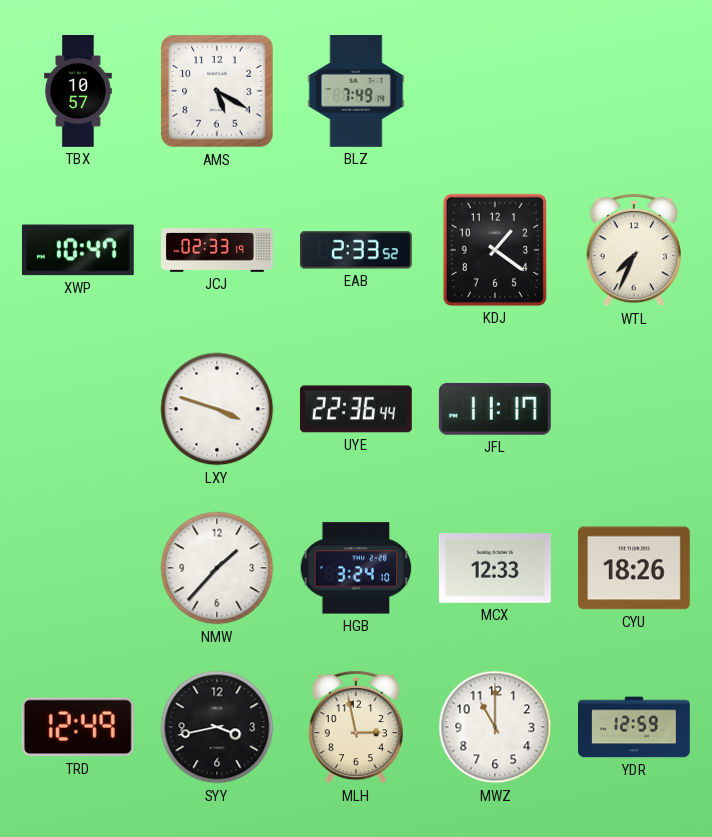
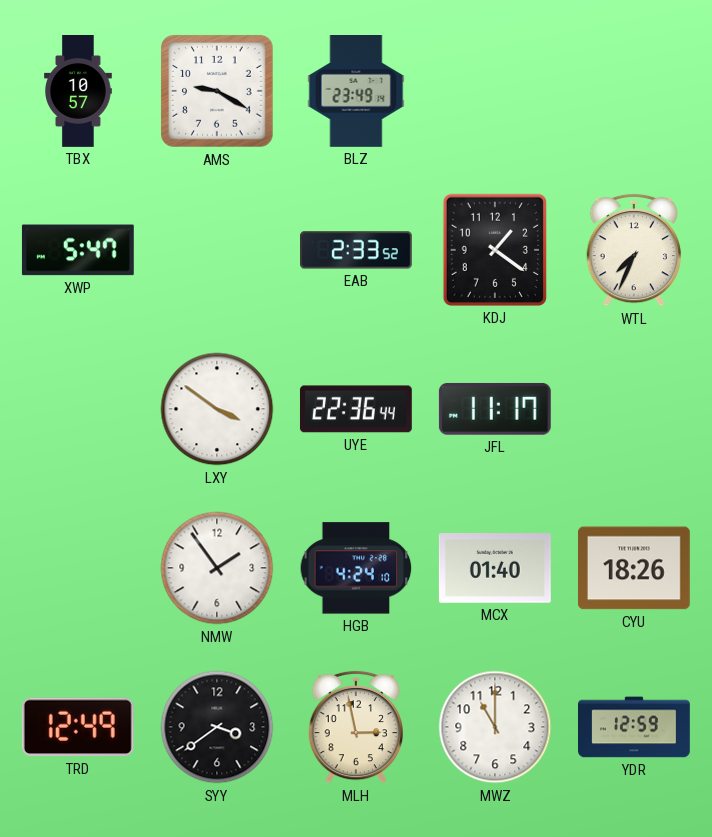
AMS: 5:20 -> 9:20 (217, 91)
BLZ: 7:49 -> 23:49 (356, 92)
XWP: 10:47 -> 5:47 (78, 250)
JCJ: 02:33 -> none (217, 251)
LXY: 3:48 -> 3:51 (217, 409)
NMW: 1:37 -> 1:54 (217, 568)
HGB: 3:24 -> 4:24 (356, 568)
MCX: 12:33 -> 01:40 (495, 569)
SYY: 3:43 -> 3:39 (217, 727)
